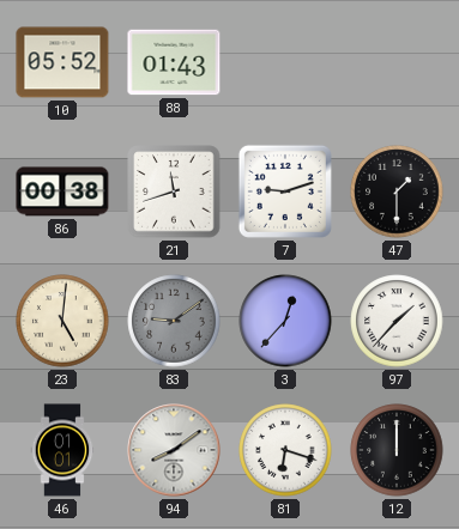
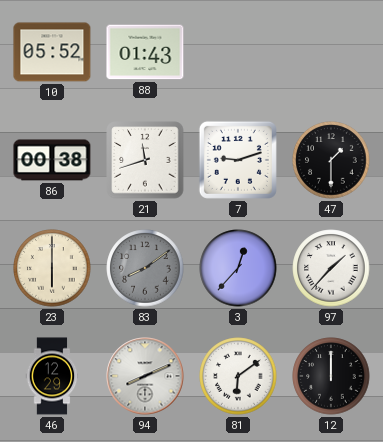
23: 5:01 -> 6:00 (52, 268)
83: 9:09 -> 8:09 (145, 268)
46: 01:01 -> 12:29 (52, 376)
94: 8:09 -> 8:11 (145, 376)
81: 6:18 -> 6:09 (238, 376)
